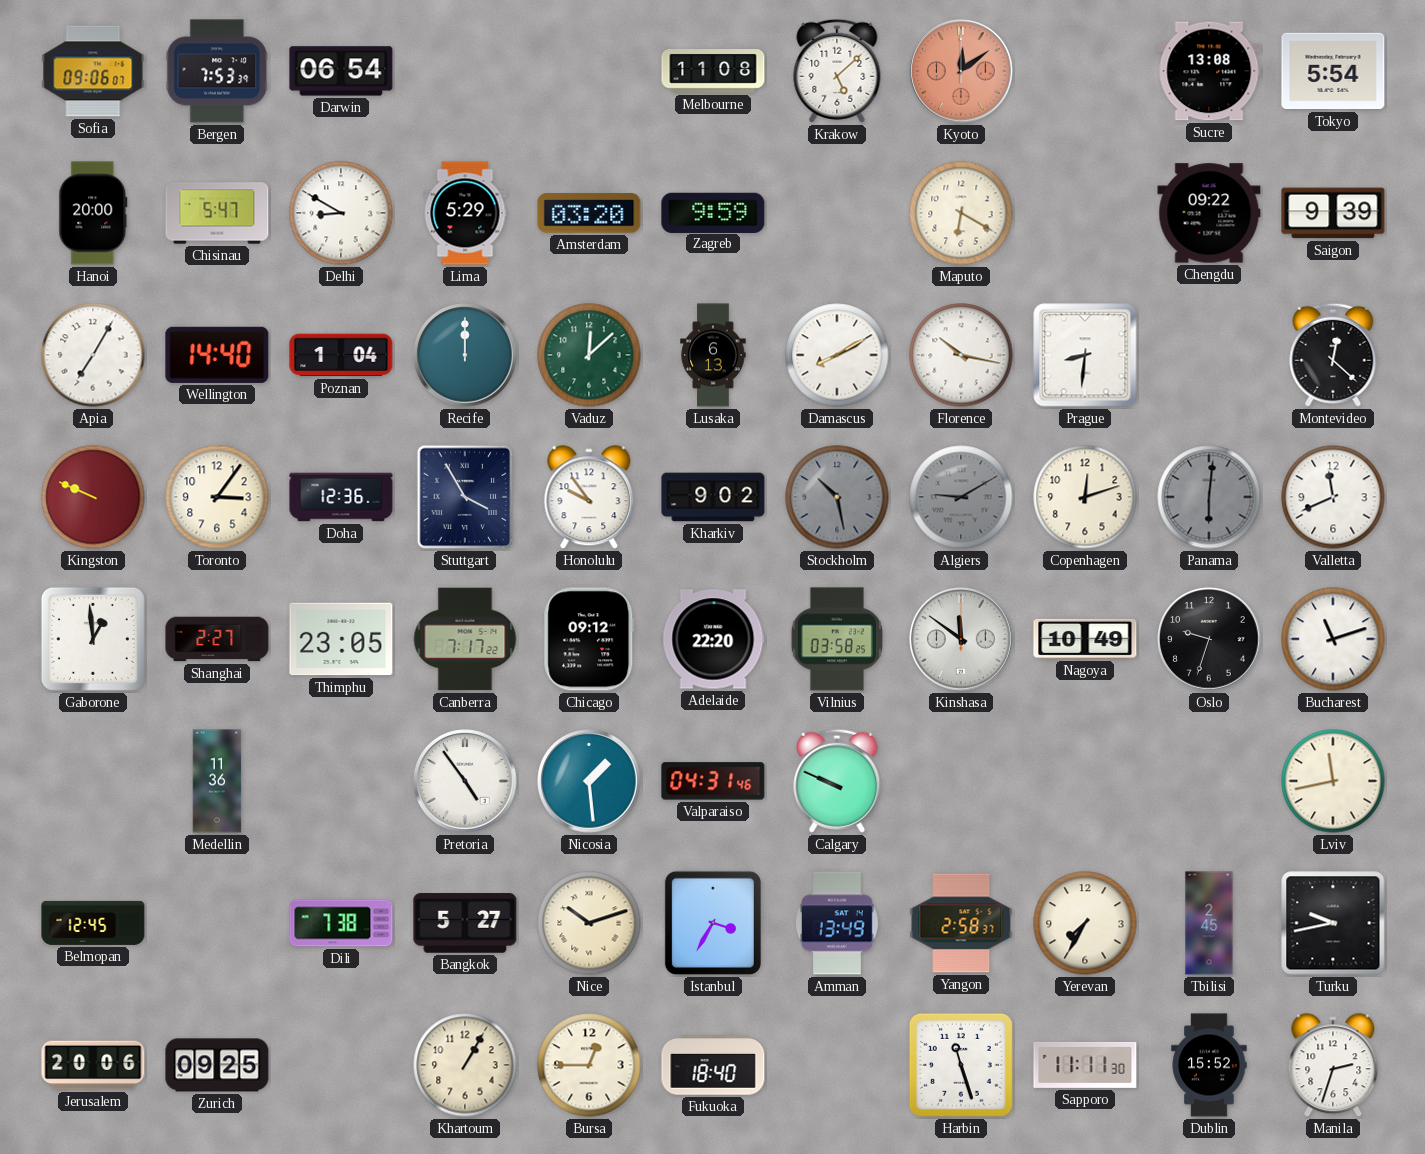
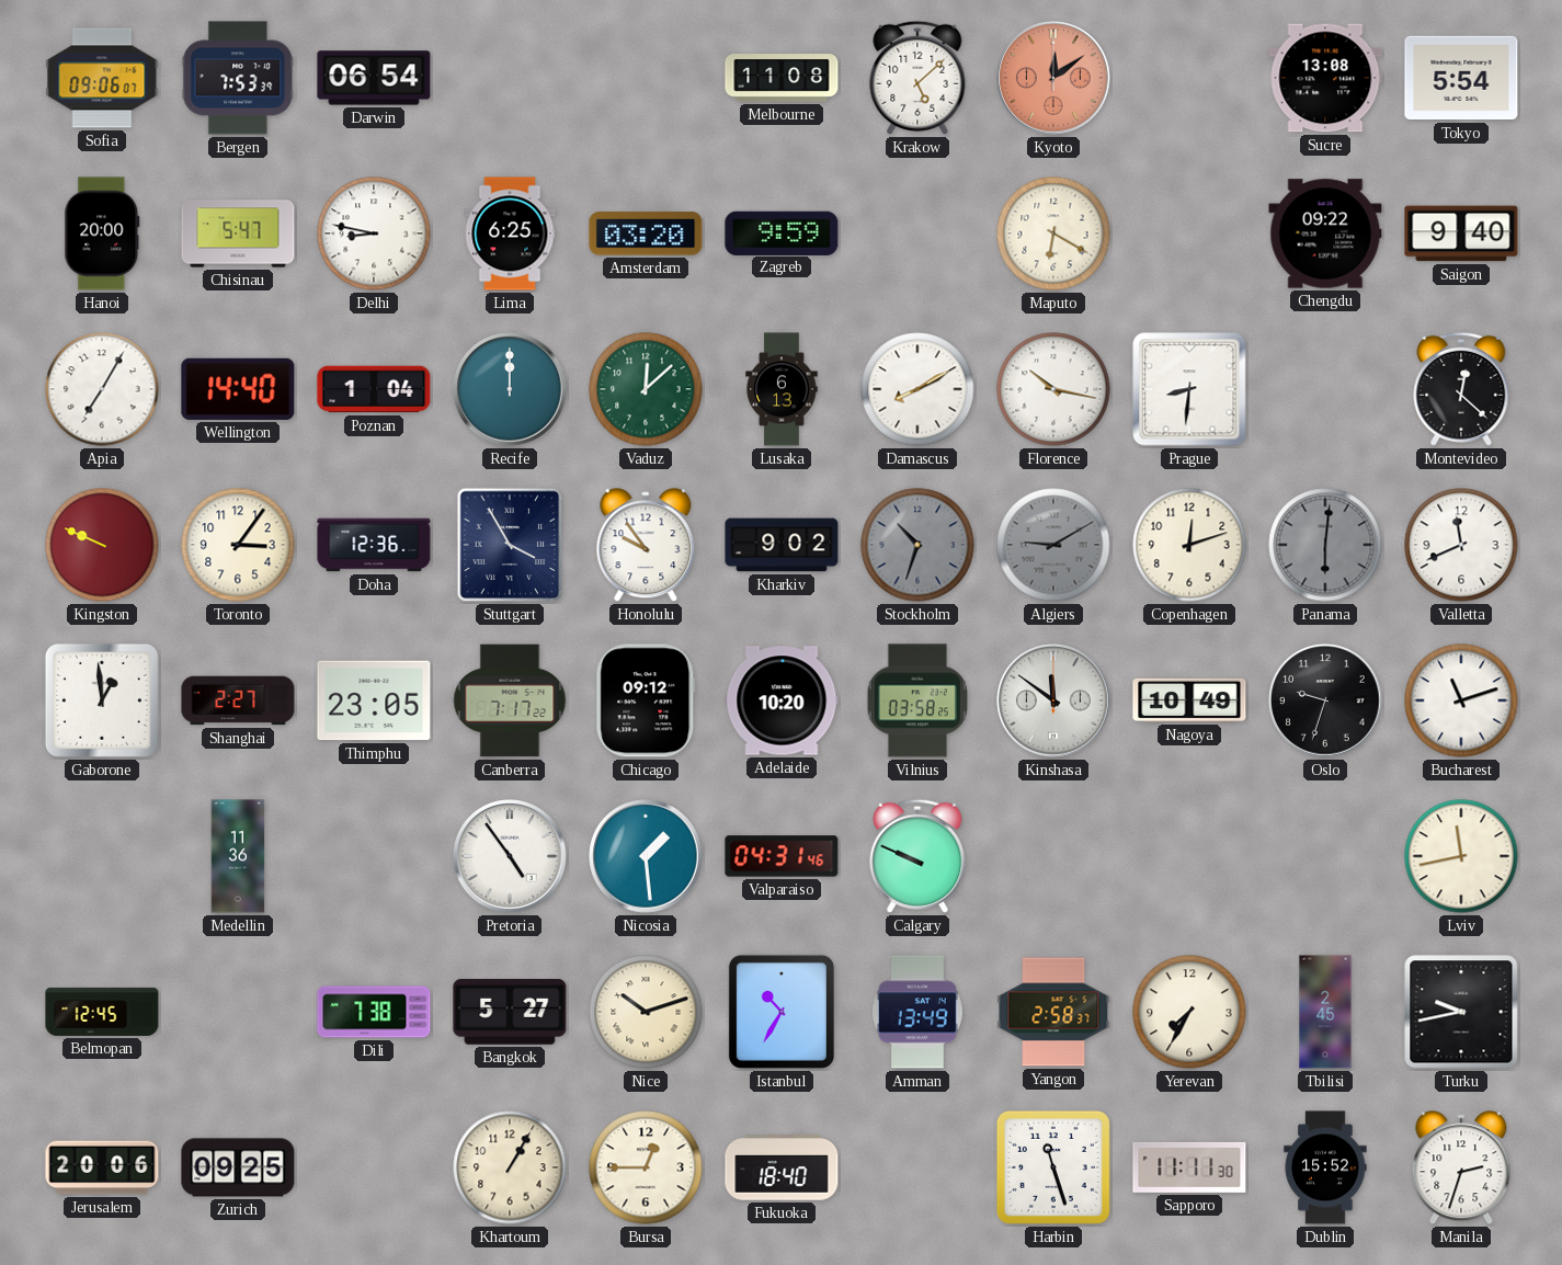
Delhi: 8:50 -> 8:47 (374, 233)
Lima: 5:29 -> 6:25 (510, 233)
Saigon: 9:39 -> 9:40 (1461, 233)
Stockholm: 10:28 -> 10:33 (917, 545)
Adelaide: 22:20 -> 10:20 (782, 700)
Istanbul: 3:35 -> 10:35 (782, 1012)
